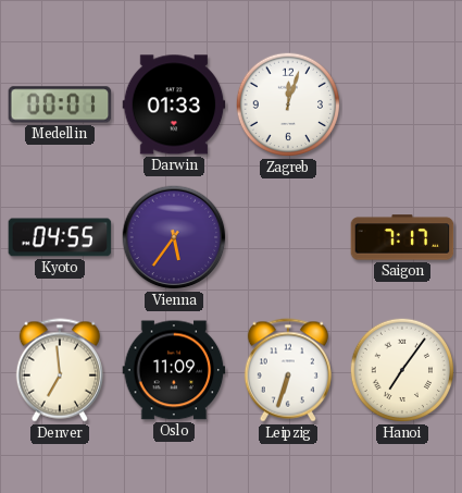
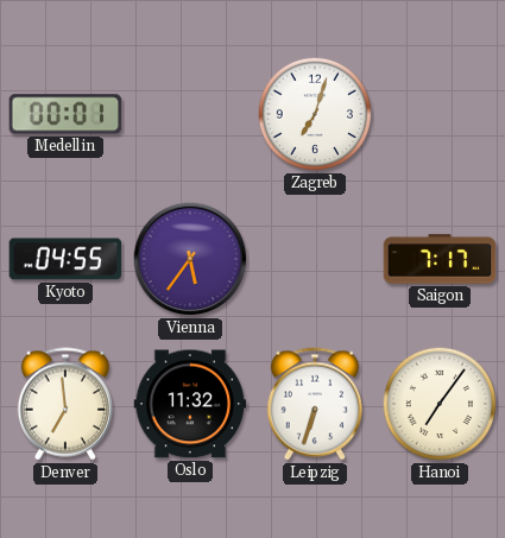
Darwin: 01:33 -> none (174, 104)
Zagreb: 12:03 -> 7:03 (315, 114)
Oslo: 11:09 -> 11:32 (190, 404)
